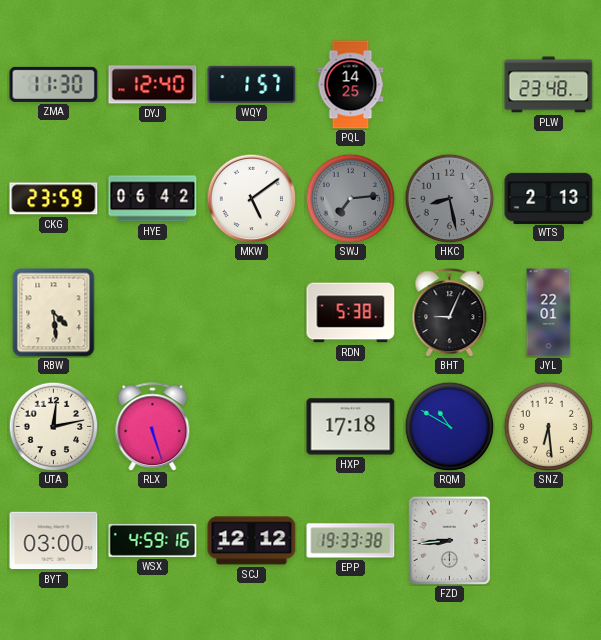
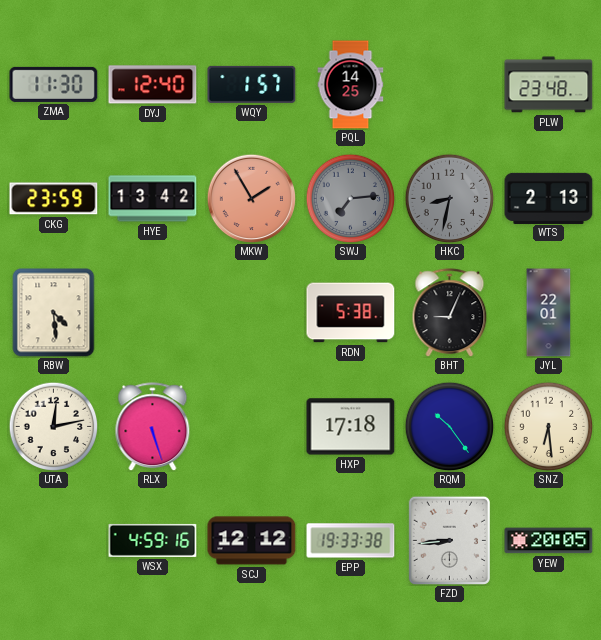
HYE: 06:42 -> 13:42 (153, 199)
MKW: 5:09 -> 1:55 (251, 198)
MKW dial: white -> salmon (251, 198)
HKC: 8:28 -> 8:32 (449, 198)
RQM: 10:50 -> 10:24 (449, 426)
BYT: 03:00 -> none (54, 541)
YEW: none -> 20:05 (549, 541)
